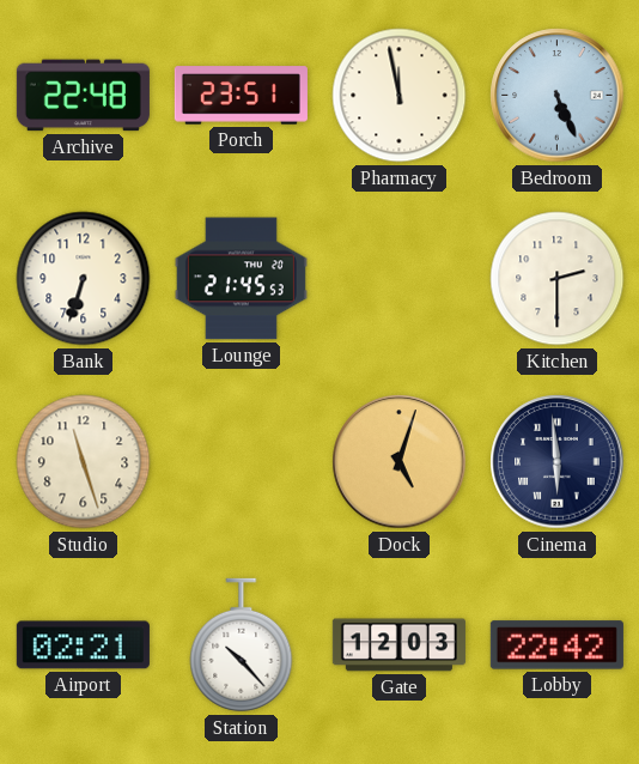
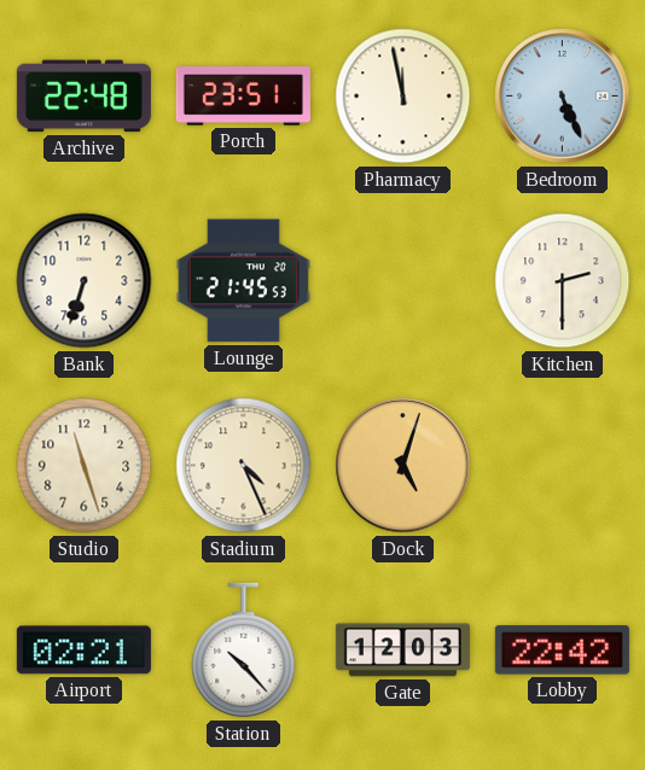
Stadium: none -> 4:26 (244, 466)
Cinema: 5:59 -> none (558, 462)
